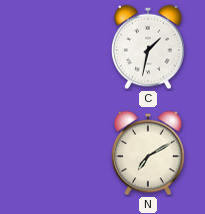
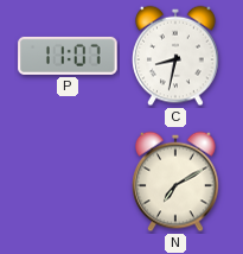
P: none -> 11:07 (68, 56)
C: 1:32 -> 8:32 (175, 56)
